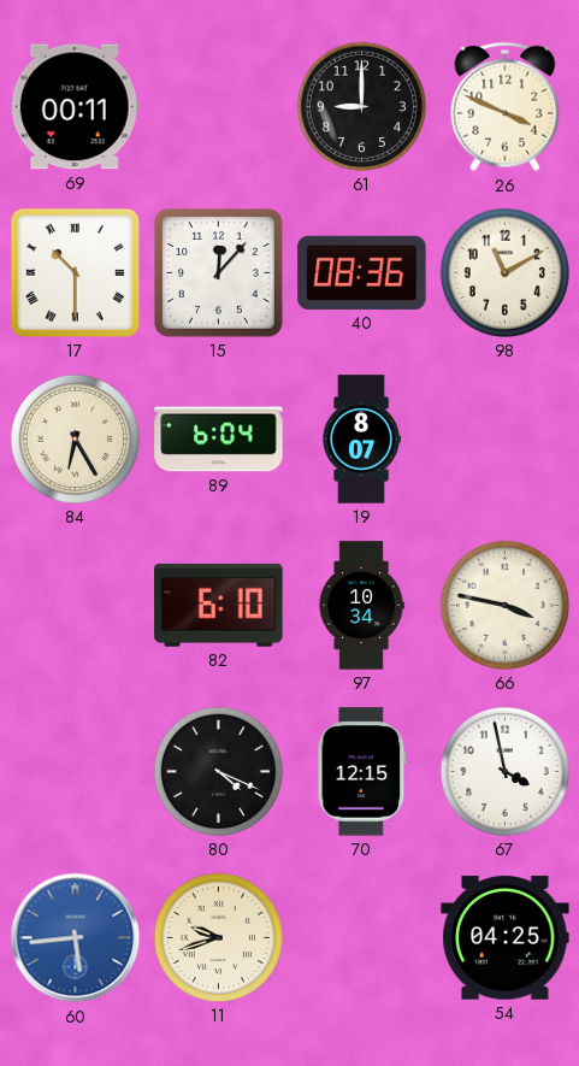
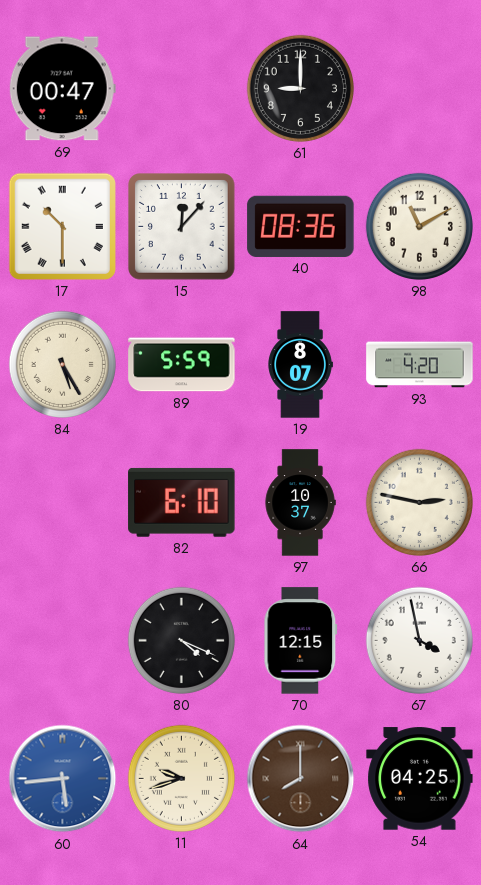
69: 00:11 -> 00:47 (62, 89)
26: 3:49 -> none (506, 107)
84: 6:25 -> 5:25 (62, 364)
89: 6:04 -> 5:59 (182, 365)
93: none -> 4:20 (420, 365)
97: 10:34 -> 10:37 (300, 503)
66: 3:47 -> 2:47 (419, 502)
64: none -> 8:00 (301, 779)
